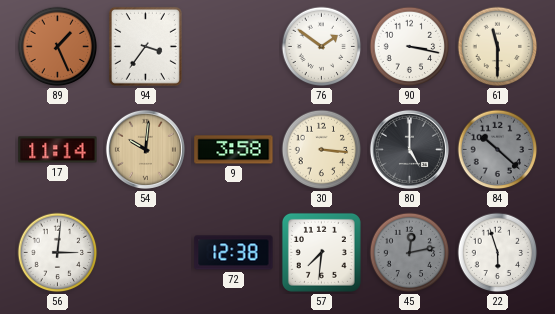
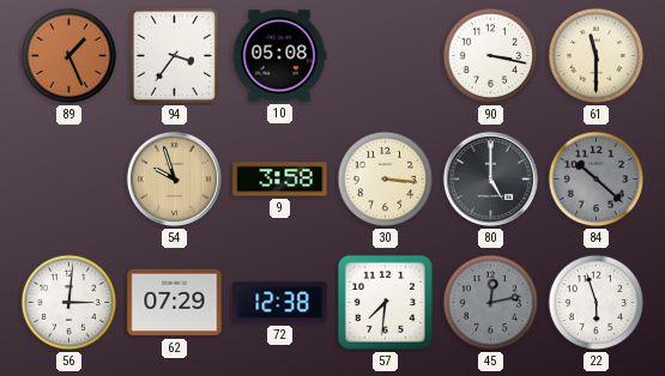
10: none -> 05:08 (279, 56)
76: 1:51 -> none (322, 47)
17: 11:14 -> none (58, 150)
54: 10:01 -> 9:57 (174, 178)
62: none -> 07:29 (175, 303)
